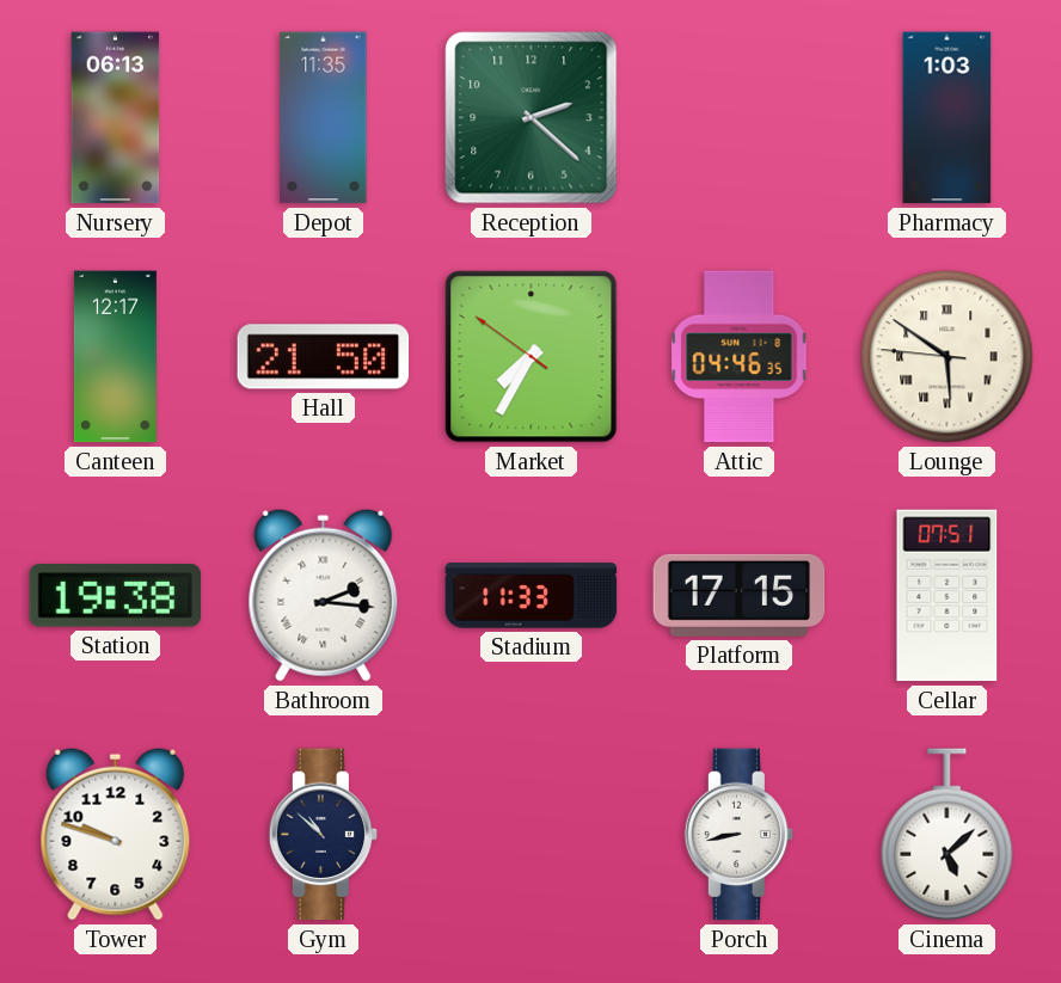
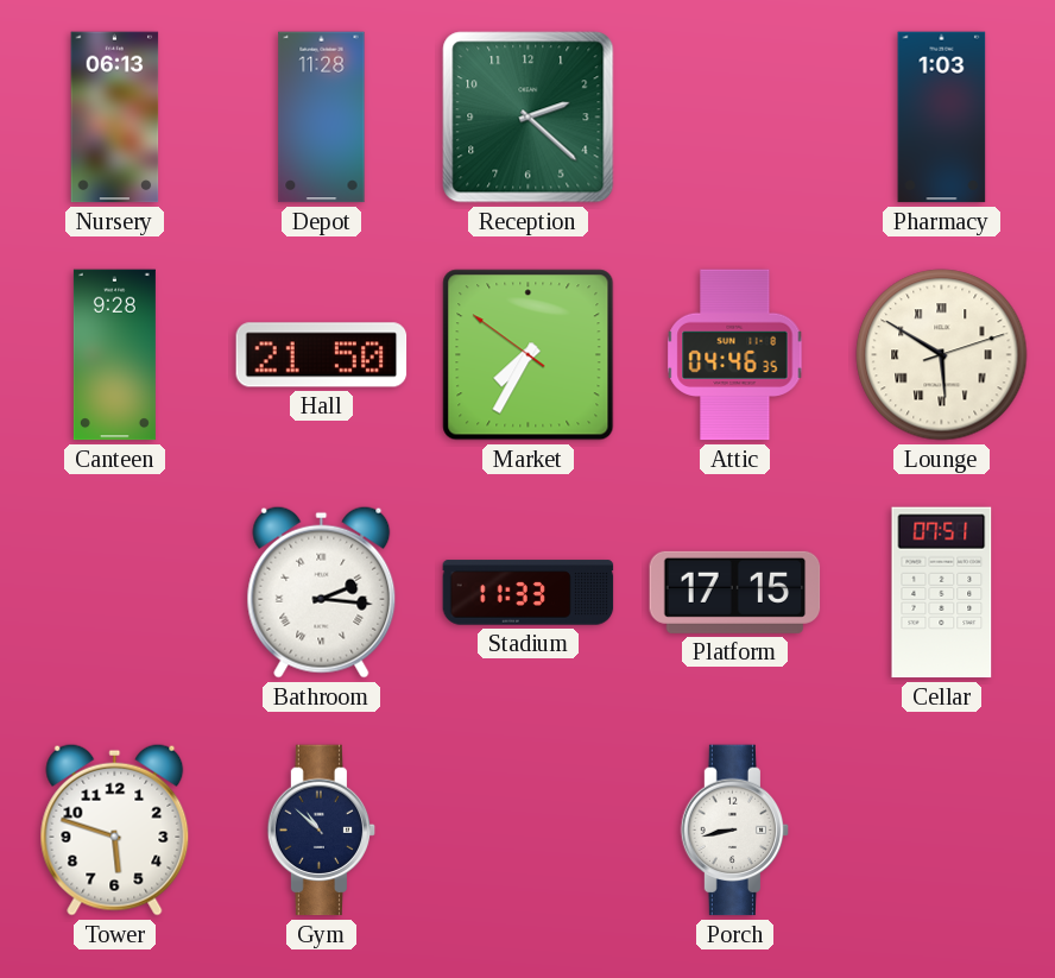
Depot: 11:35 -> 11:28 (322, 118)
Canteen: 12:17 -> 9:28 (114, 355)
Lounge: 5:50:46 -> 5:50:12 (942, 355)
Station: 19:38 -> none (116, 596)
Tower: 9:48 -> 5:48 (115, 829)
Cinema: 5:08 -> none (947, 835)
